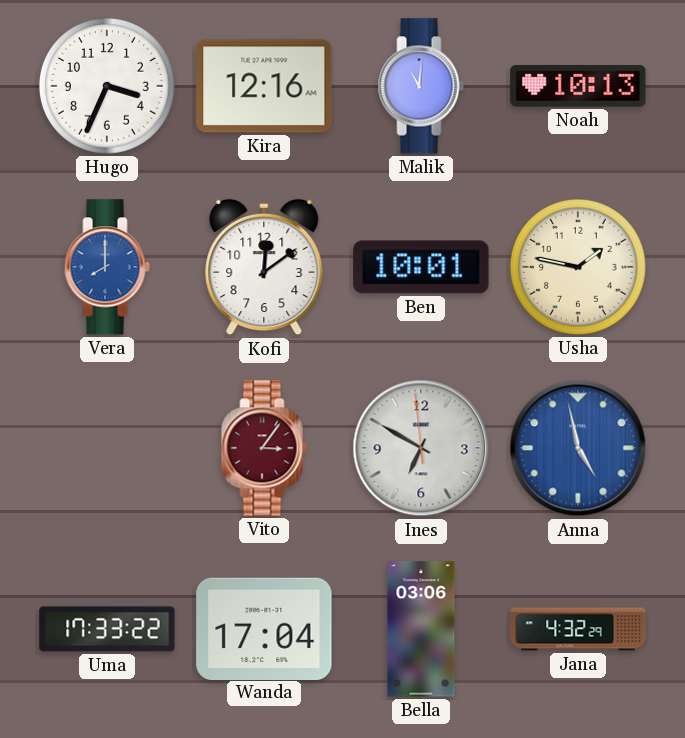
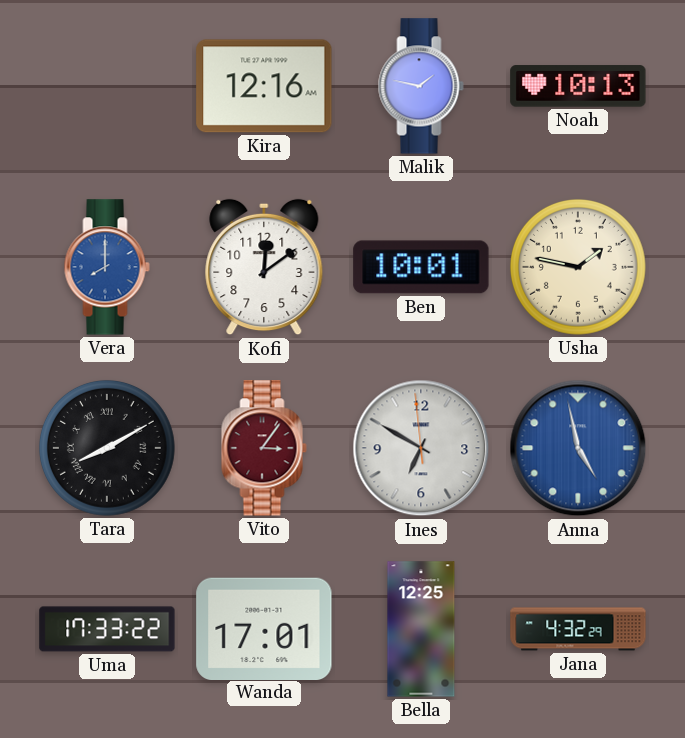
Hugo: 3:34 -> none (107, 86)
Malik: 11:01 -> 1:47 (421, 86)
Tara: none -> 8:10 (107, 448)
Wanda: 17:04 -> 17:01 (264, 628)
Bella: 03:06 -> 12:25 (421, 629)
